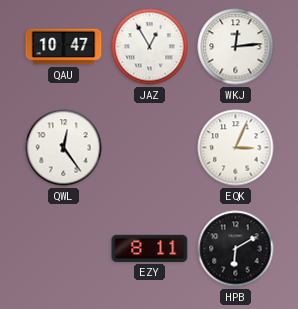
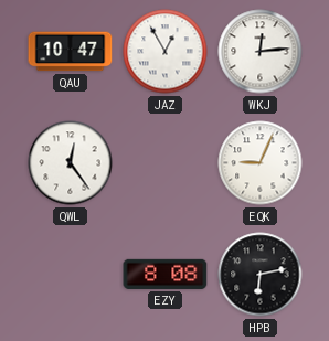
EQK: 3:04 -> 9:04 (261, 163)
EZY: 8:11 -> 8:08 (166, 274)
HPB: 6:10 -> 6:13 (261, 275)
